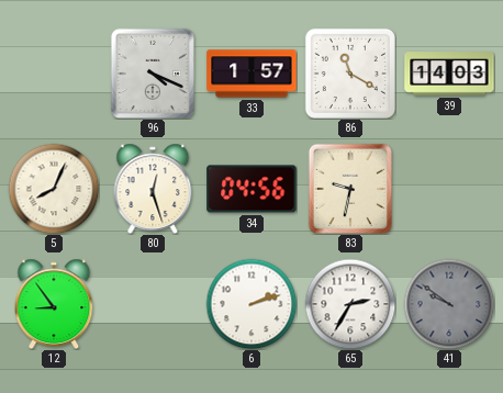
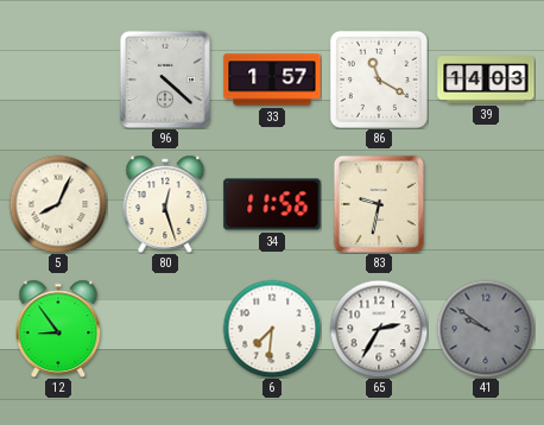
96: 4:19 -> 4:22 (165, 80)
34: 04:56 -> 11:56 (272, 204)
6: 2:12 -> 7:31 (272, 329)
